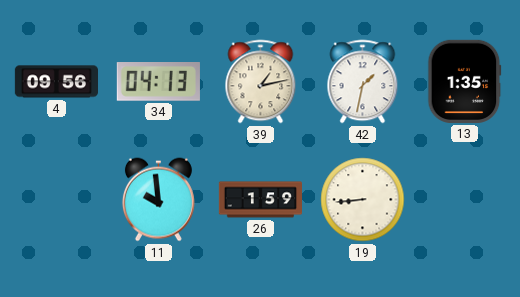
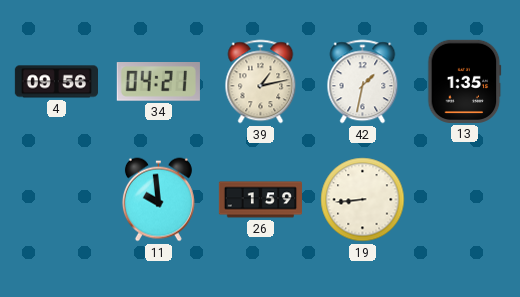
34: 04:13 -> 04:21 (158, 82)
